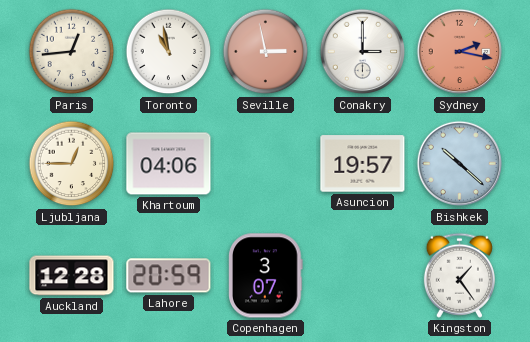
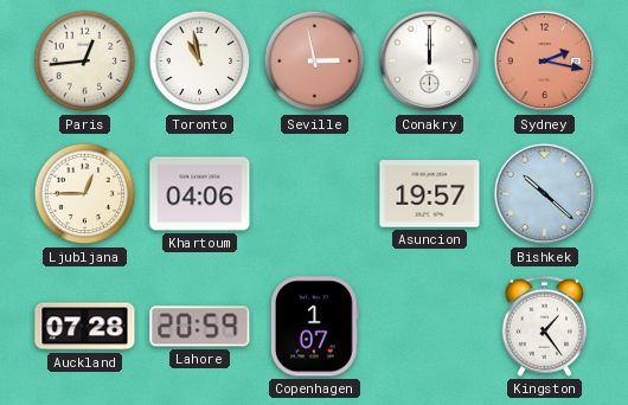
Conakry: 3:00 -> 12:00 (430, 62)
Auckland: 12:28 -> 07:28 (85, 327)
Copenhagen: 3:07 -> 1:07 (315, 327)
